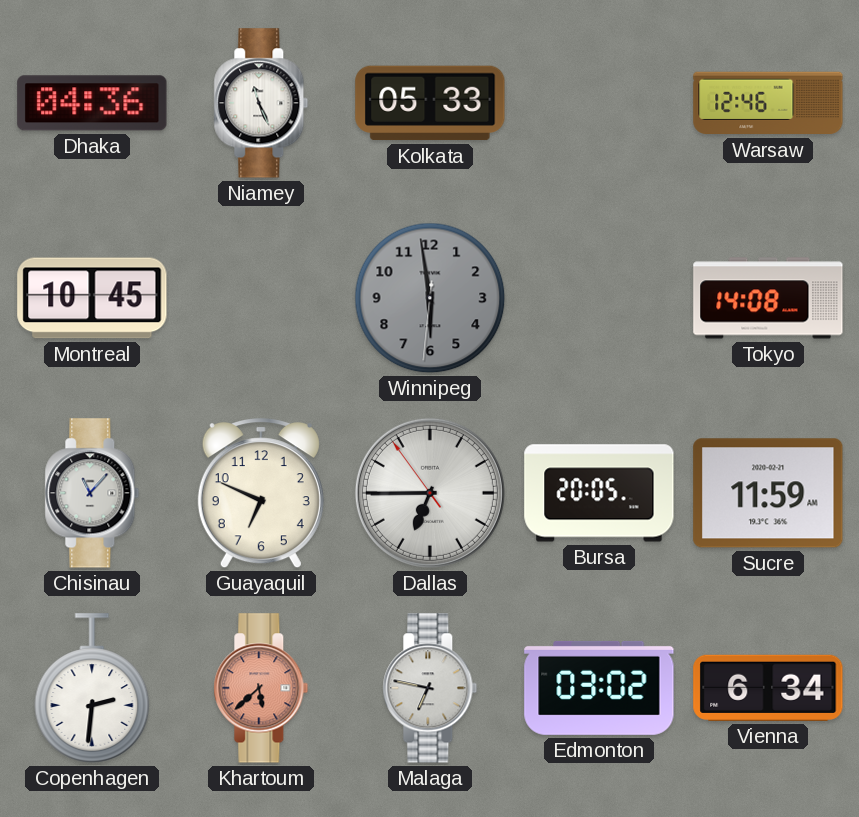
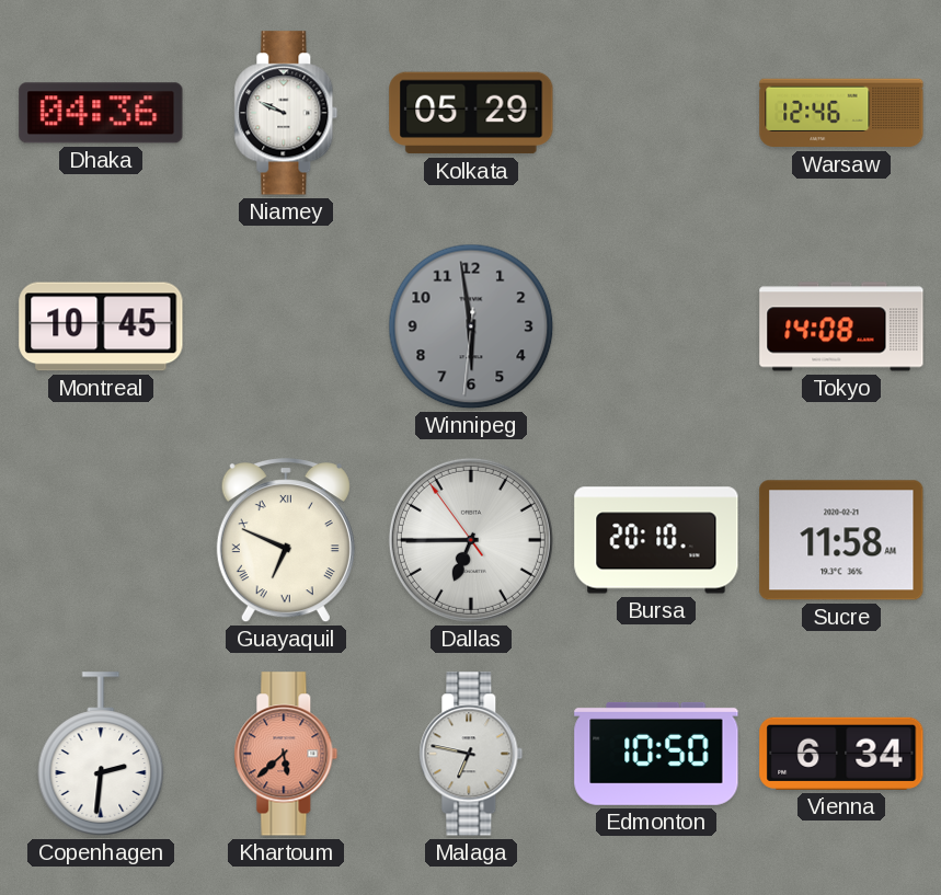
Niamey: 11:26 -> 9:49 (286, 113)
Kolkata: 05:33 -> 05:29 (471, 113)
Chisinau: 11:07 -> none (92, 493)
Guayaquil numerals: Arabic -> Roman (286, 541)
Bursa: 20:05 -> 20:10 (656, 540)
Sucre: 11:59 -> 11:58 (841, 540)
Edmonton: 03:02 -> 10:50 (656, 754)
